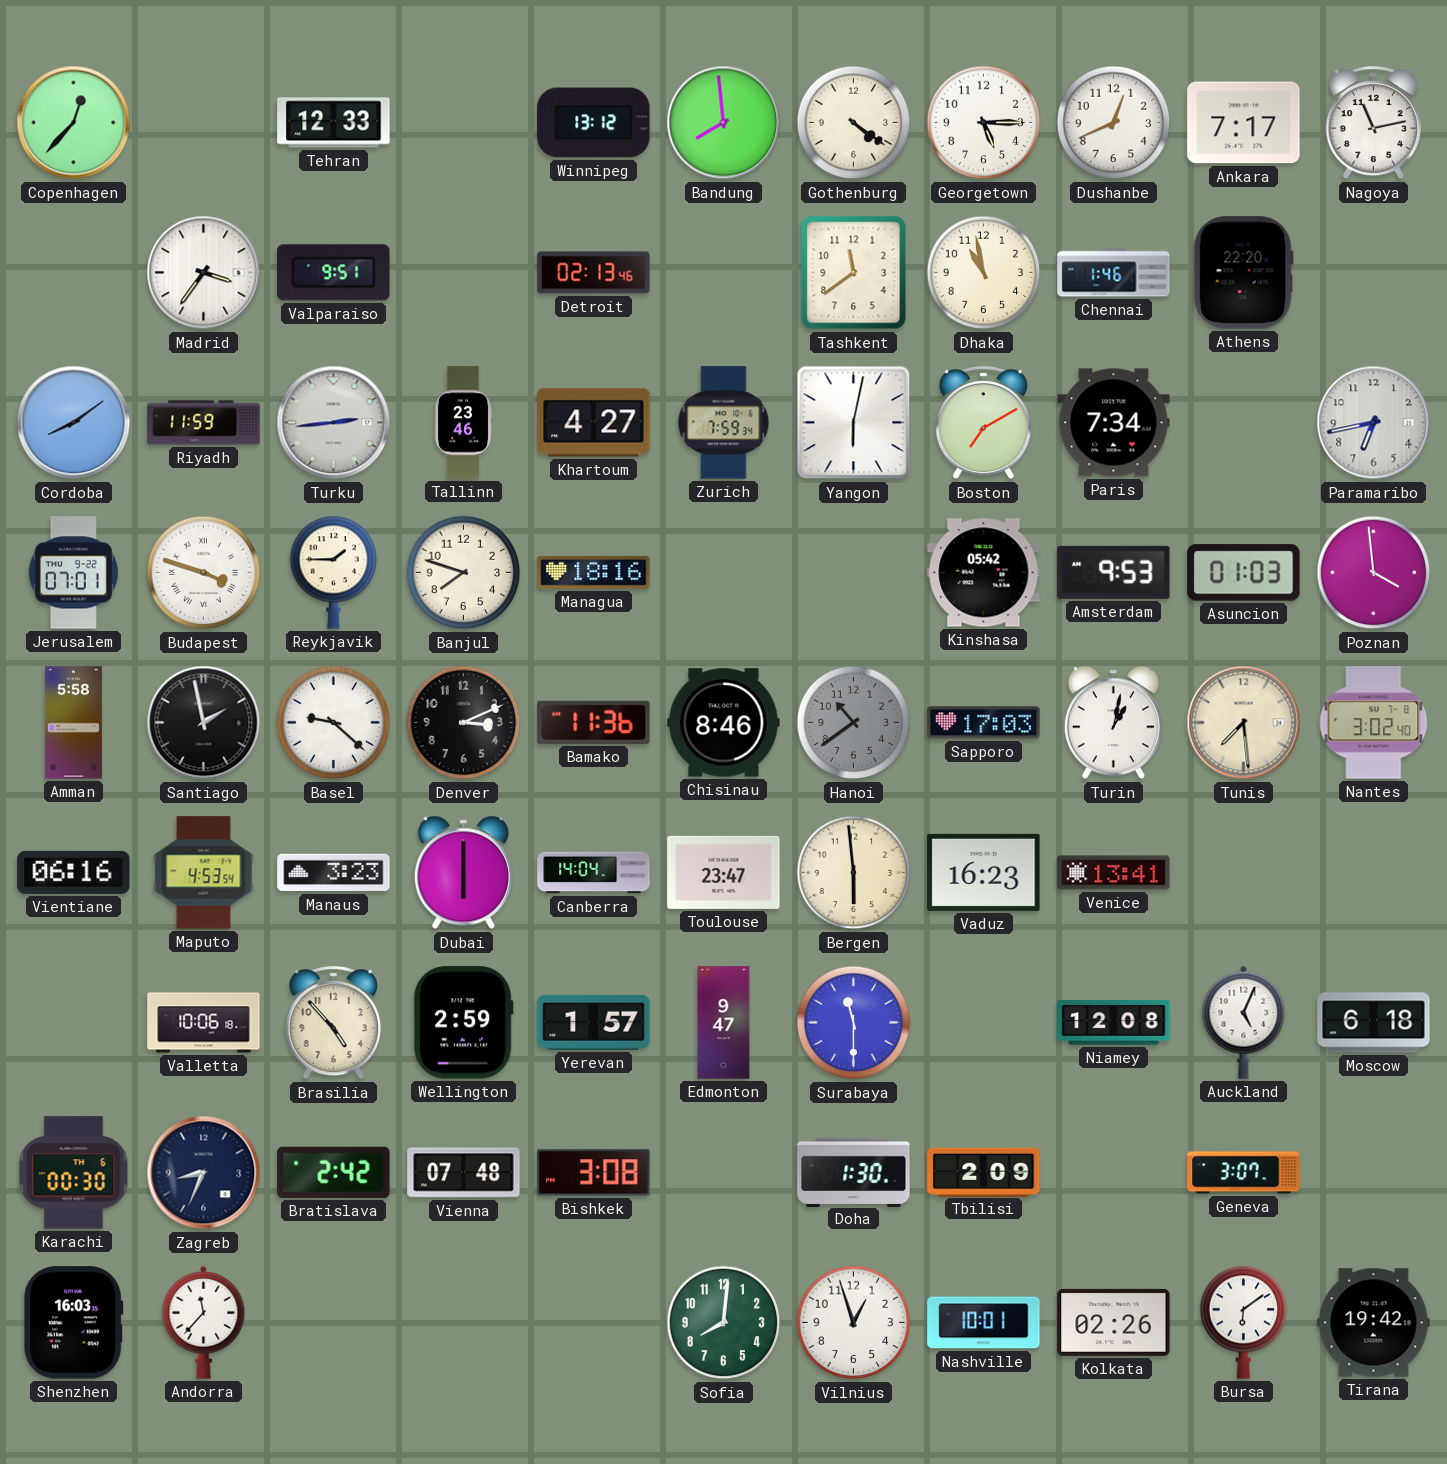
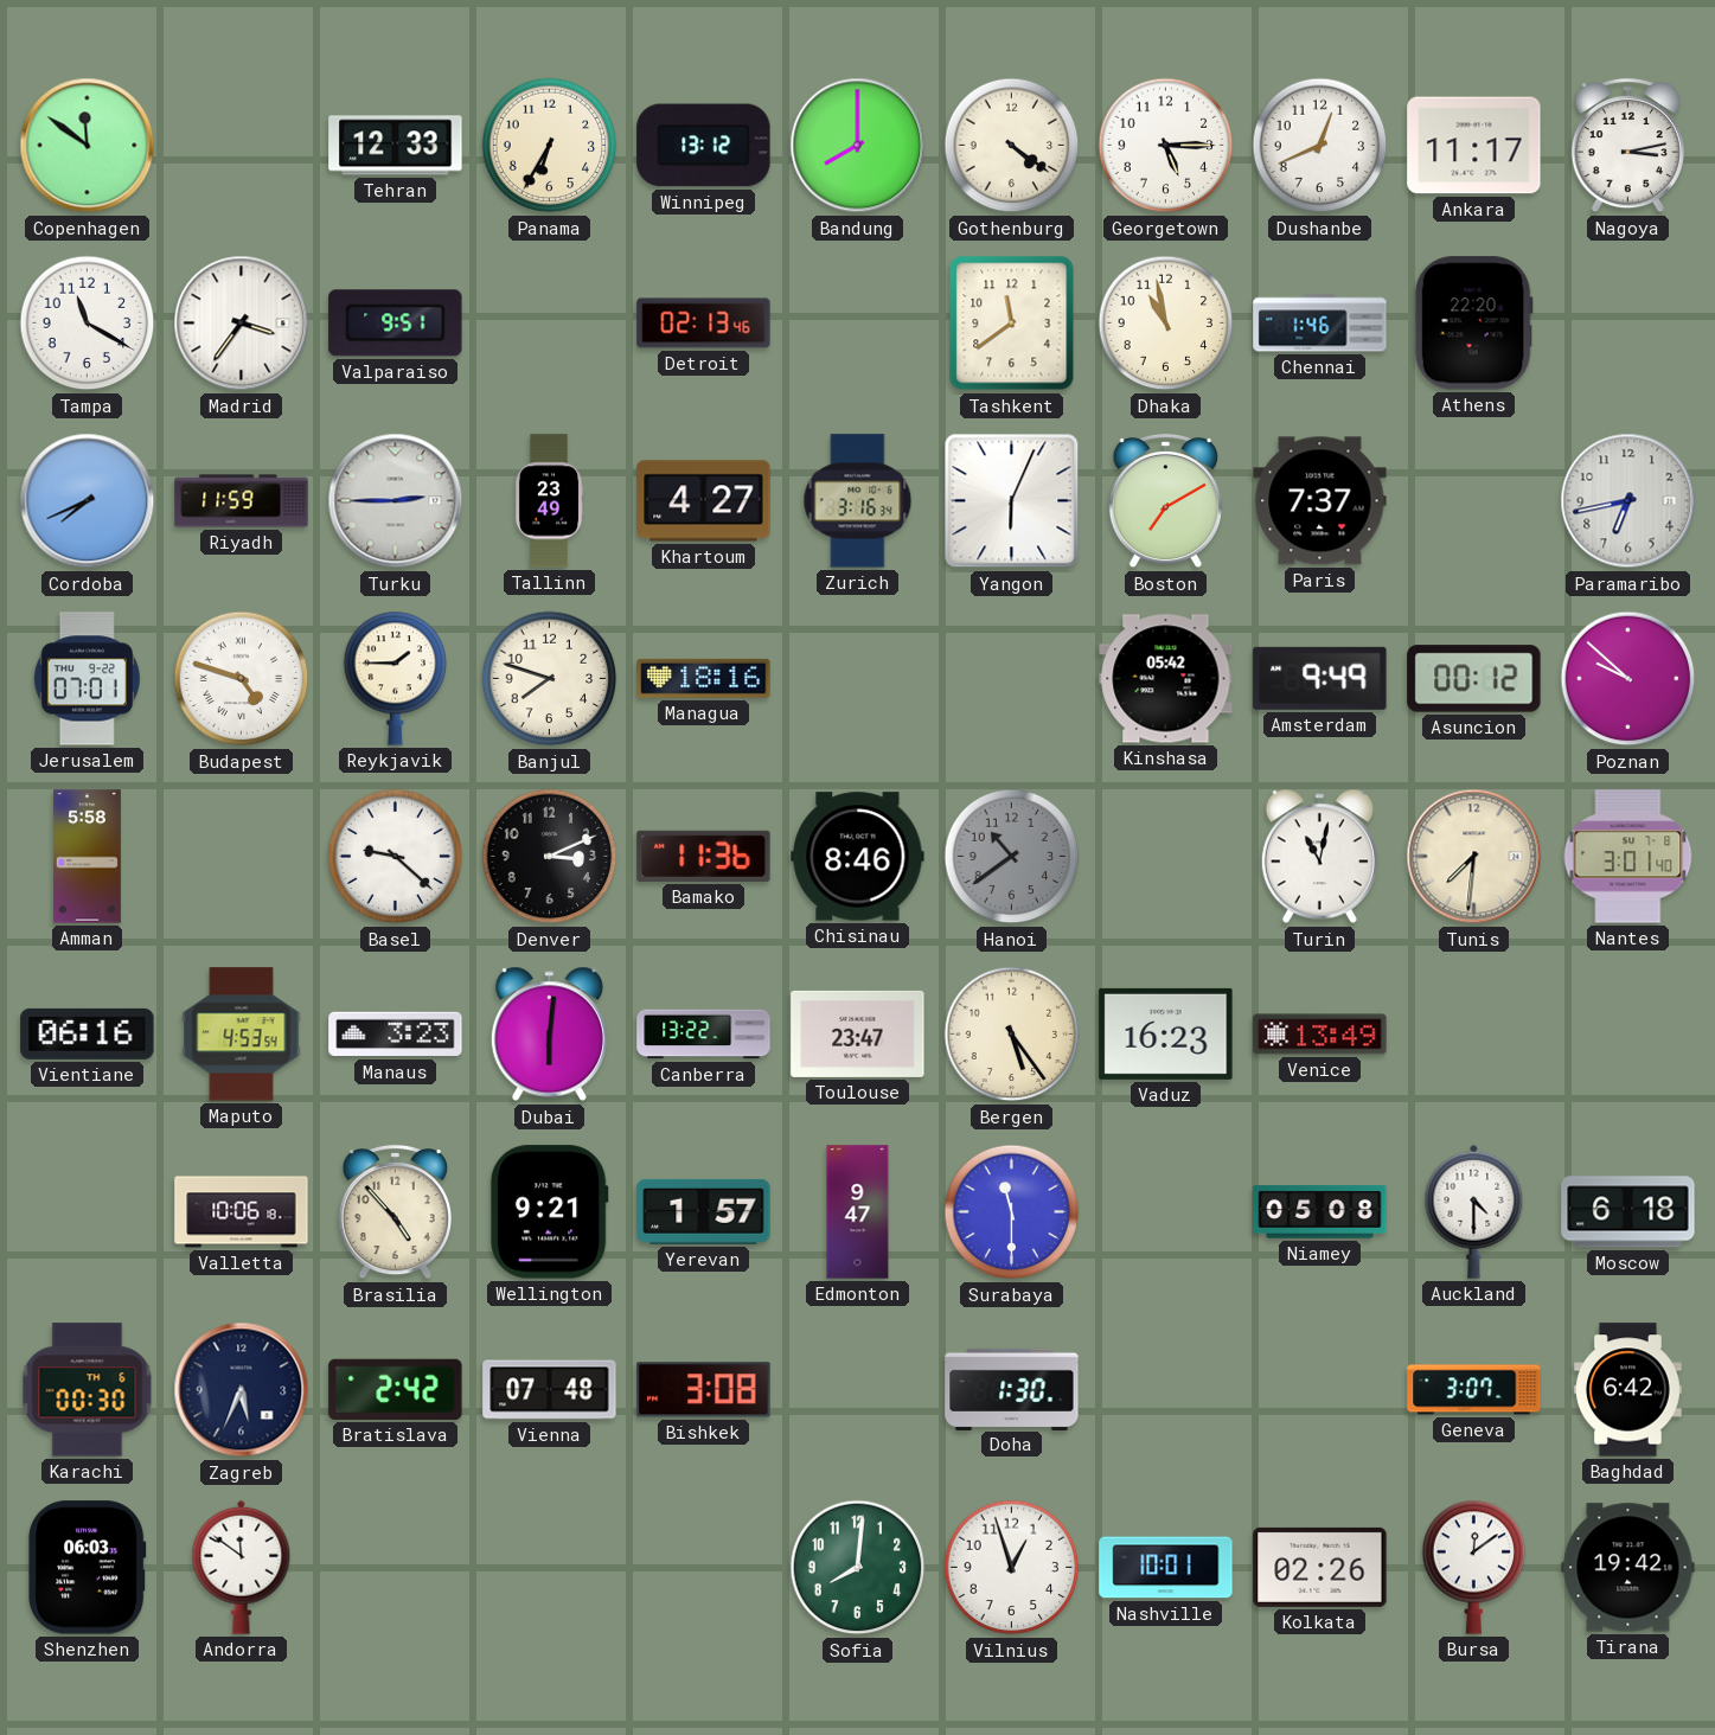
Copenhagen: 12:37 -> 11:51 (88, 146)
Panama: none -> 6:35 (550, 146)
Bandung: 7:59 -> 8:00 (858, 146)
Ankara: 7:17 -> 11:17 (1474, 146)
Nagoya: 11:13 -> 3:13 (1627, 146)
Tampa: none -> 11:20 (88, 324)
Cordoba: 8:09 -> 7:41 (88, 501)
Turku: 2:44 -> 2:45 (396, 501)
Tallinn: 23:46 -> 23:49 (549, 501)
Zurich: 7:59 -> 3:16 (858, 501)
Yangon: 6:02 -> 6:04 (1012, 501)
Paris: 7:34 -> 7:37 (1320, 501)
Budapest: 3:48 -> 4:48 (242, 679)
Amsterdam: 9:53 -> 9:49 (1320, 678)
Asuncion: 01:03 -> 00:12 (1474, 679)
Poznan: 3:59 -> 9:52 (1628, 679)
Santiago: 1:58 -> none (204, 723)
Sapporo: 17:03 -> none (984, 723)
Turin: 1:02 -> 11:02 (1319, 857)
Tunis: 7:29 -> 7:31 (1474, 857)
Nantes: 3:02 -> 3:01 (1628, 857)
Dubai: 6:00 -> 6:01 (549, 1035)
Canberra: 14:04 -> 13:22 (704, 1035)
Bergen: 5:59 -> 5:24 (1012, 1035)
Venice: 13:41 -> 13:49 (1320, 1035)
Wellington: 2:59 -> 9:21 (549, 1212)
Niamey: 12:08 -> 05:08 (1320, 1212)
Auckland: 5:04 -> 4:30 (1474, 1211)
Zagreb: 8:34 -> 5:34 (242, 1390)
Tbilisi: 2:09 -> none (984, 1172)
Baghdad: none -> 6:42 (1628, 1390)
Shenzhen: 16:03 -> 06:03 (88, 1568)
Andorra: 11:37 -> 11:51 (242, 1567)
Bursa: 6:09 -> 12:09 (1474, 1567)
